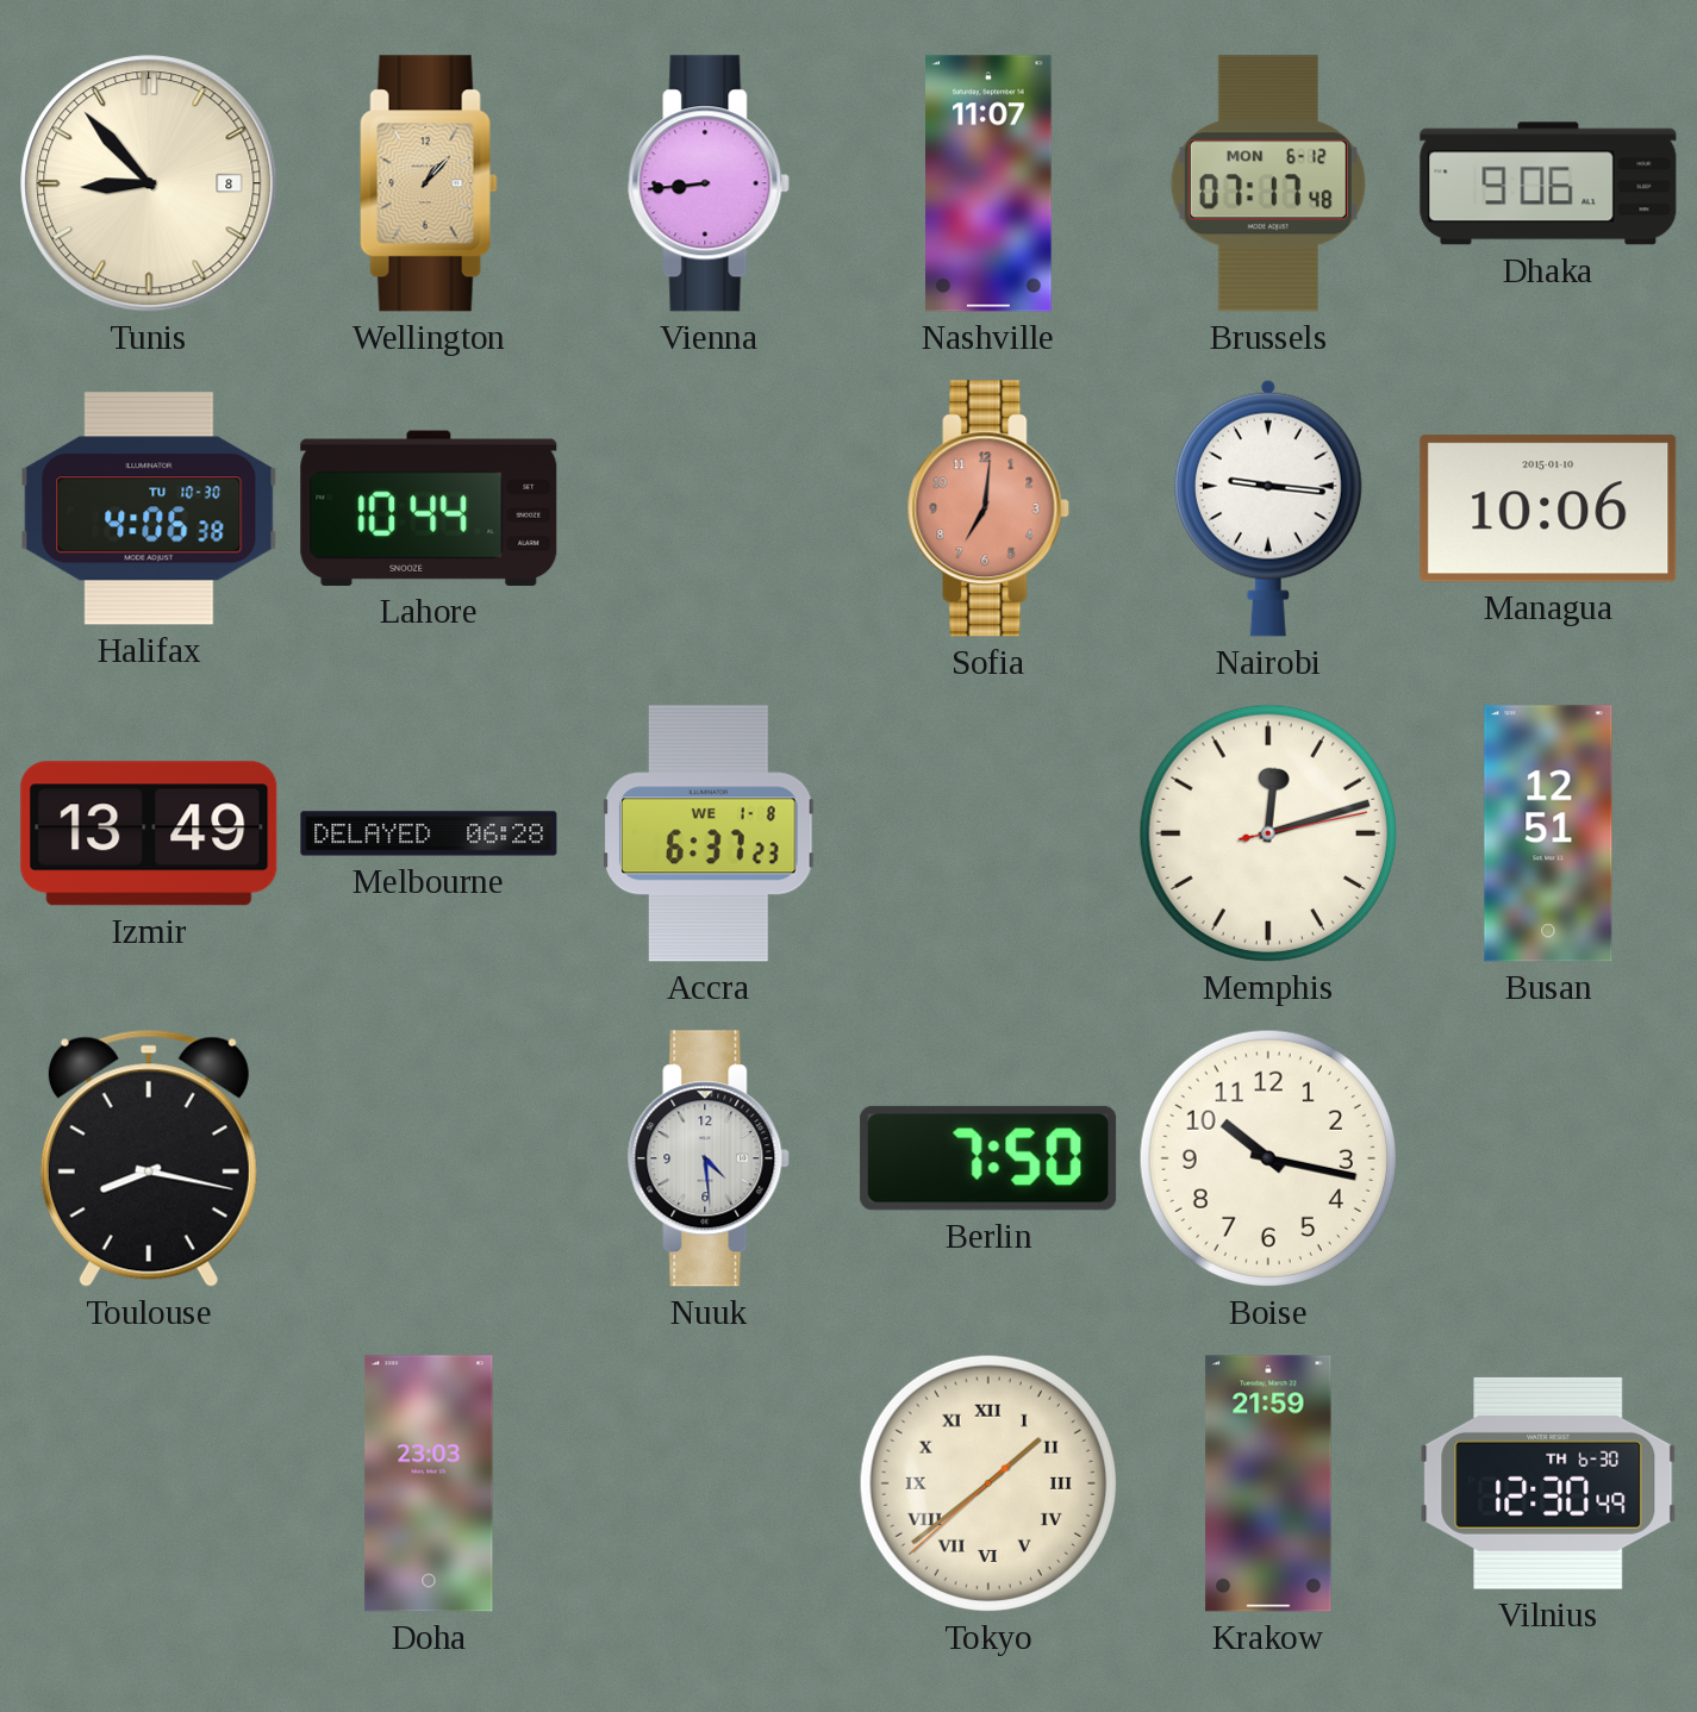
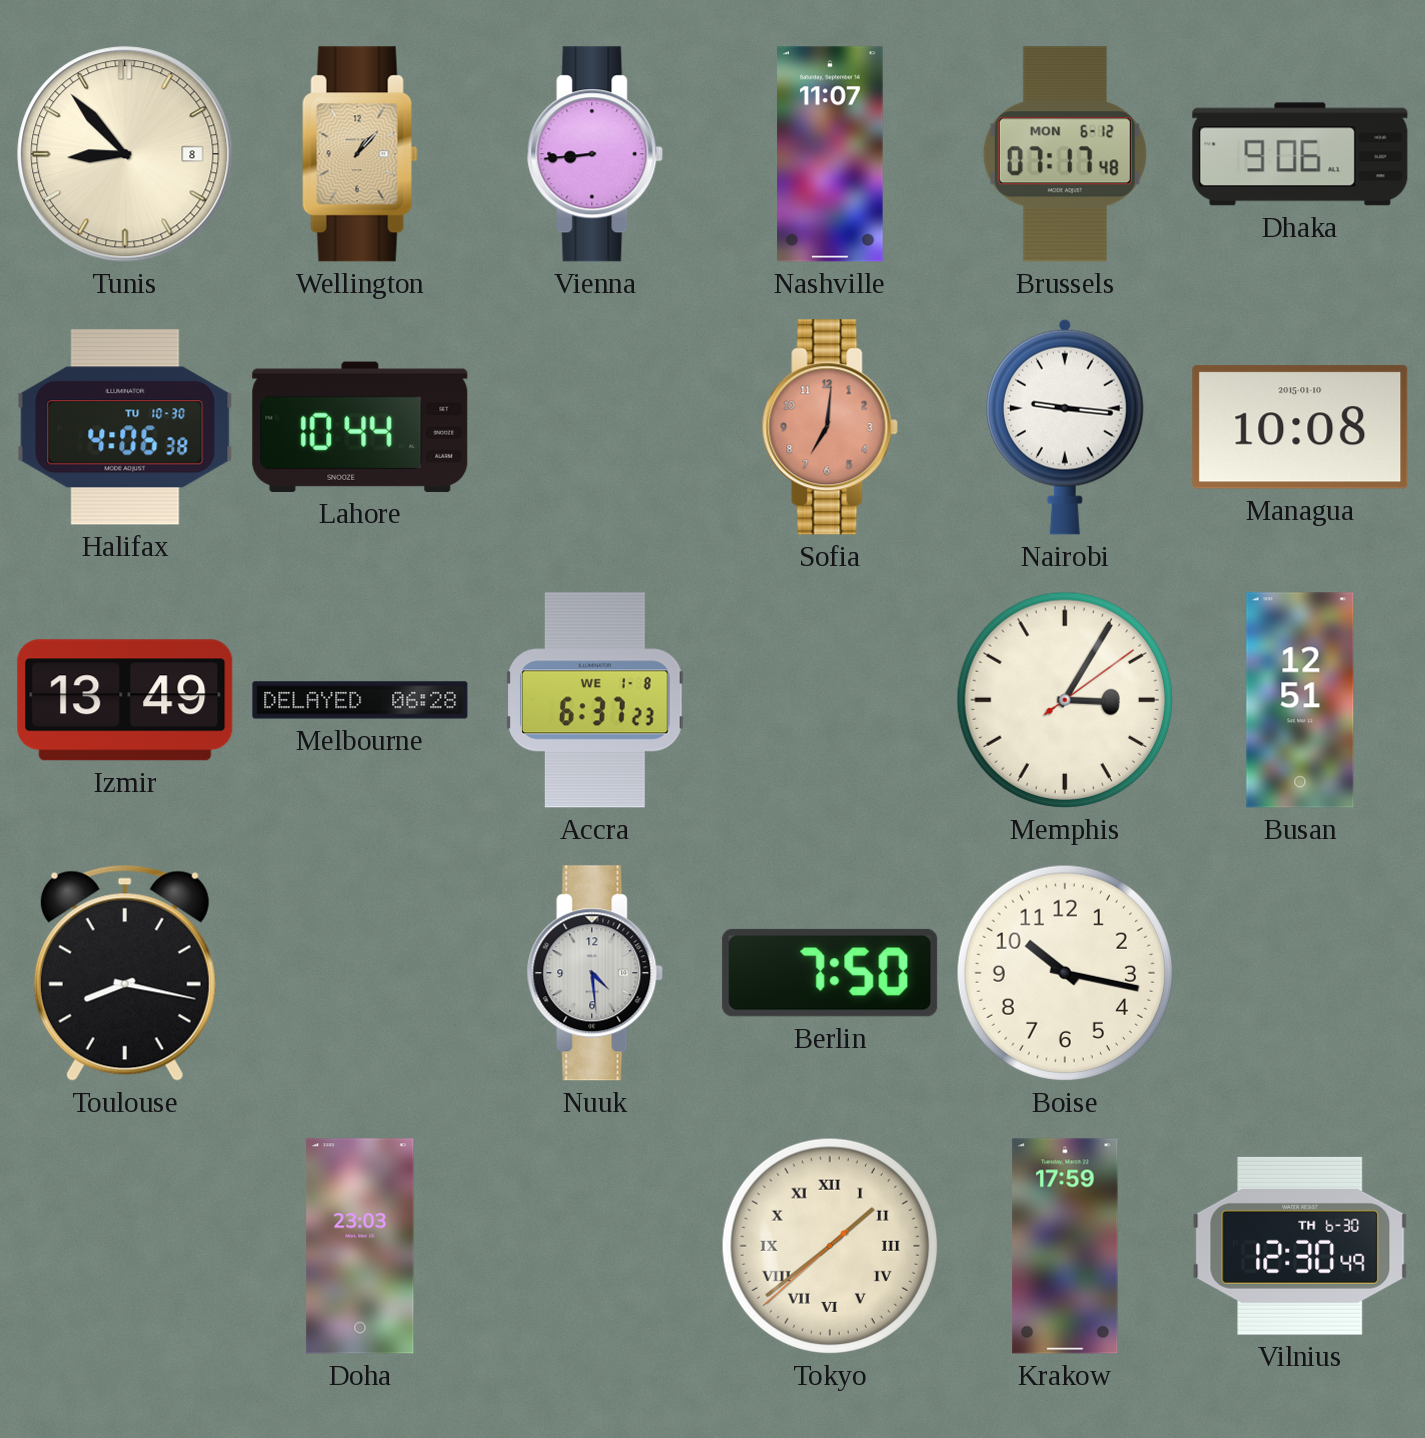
Managua: 10:06 -> 10:08 (1300, 427)
Memphis: 12:12 -> 3:05 (1065, 700)
Krakow: 21:59 -> 17:59 (1065, 1246)
